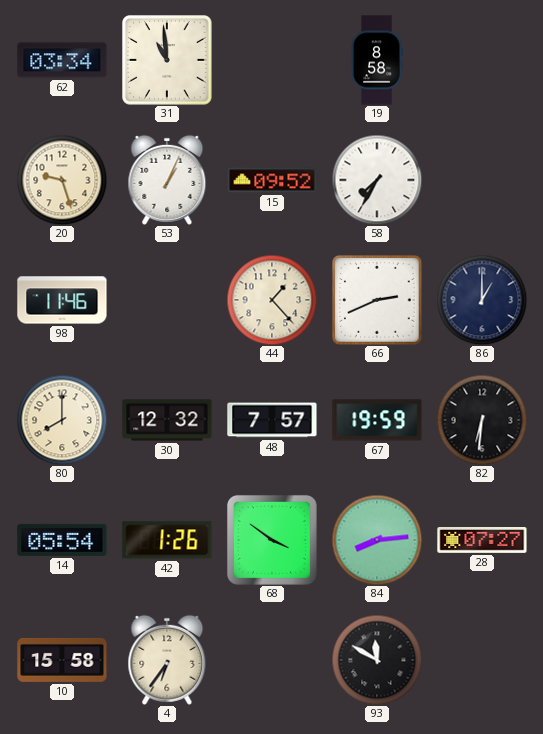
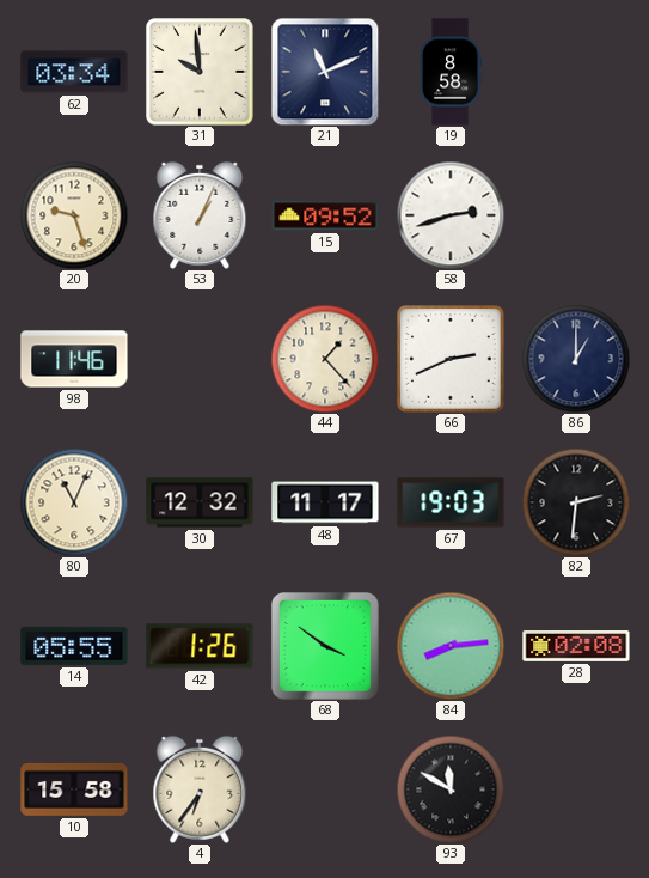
31: 10:59 -> 9:59 (200, 72)
21: none -> 11:11 (325, 72)
58: 7:35 -> 2:42 (451, 215)
80: 8:00 -> 11:04 (74, 502)
48: 7:57 -> 11:17 (325, 502)
67: 19:59 -> 19:03 (451, 502)
82: 6:31 -> 2:31 (576, 502)
14: 05:54 -> 05:55 (74, 646)
28: 07:27 -> 02:08 (576, 647)
